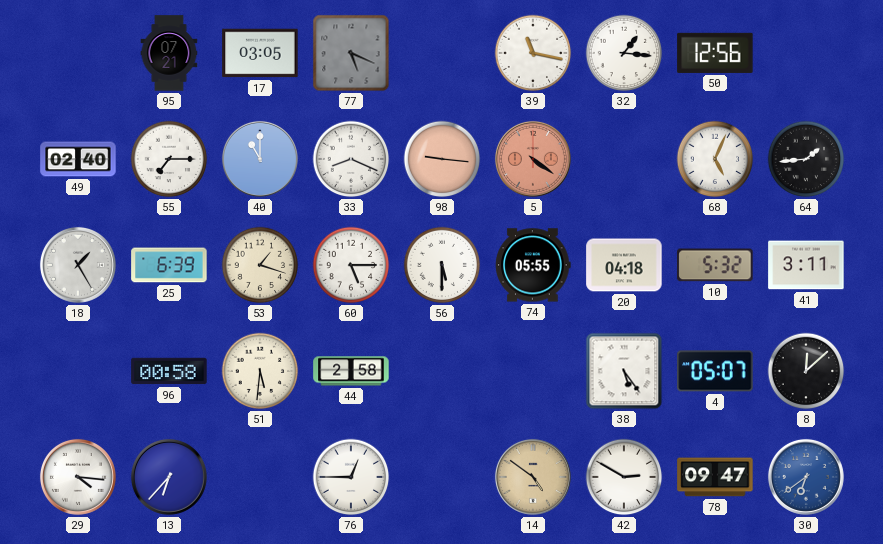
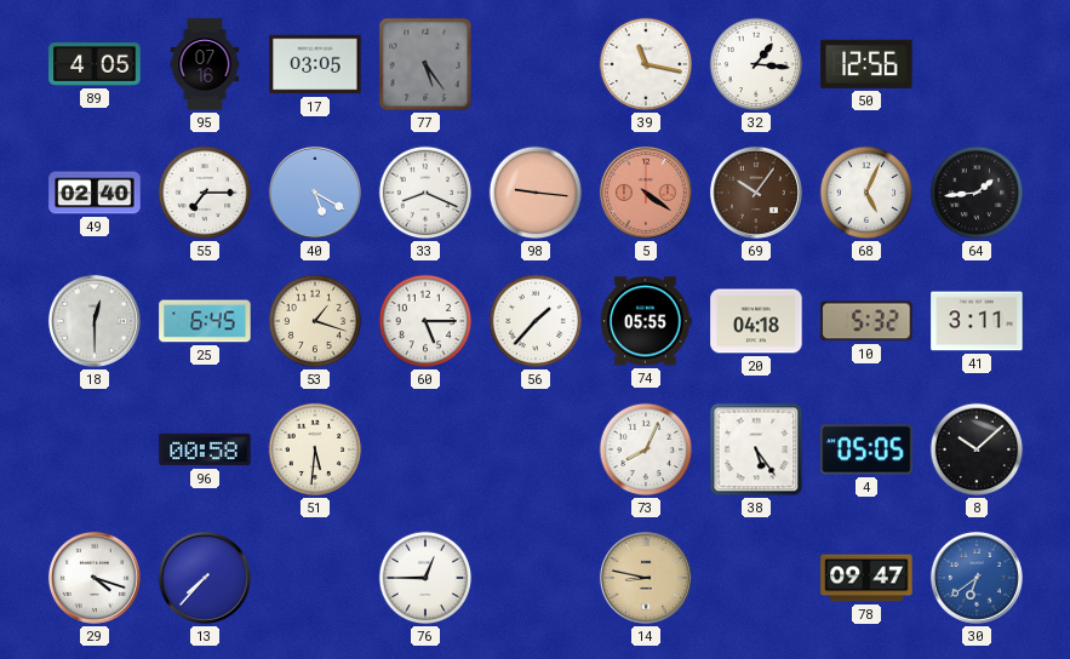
89: none -> 4:05 (95, 64)
95: 07:21 -> 07:16 (205, 64)
77: 5:19 -> 5:24 (425, 64)
40: 11:00 -> 5:20 (315, 193)
69: none -> 10:06 (756, 193)
18: 1:25 -> 12:30 (95, 321)
25: 6:39 -> 6:45 (205, 321)
56: 5:30 -> 1:37 (536, 321)
44: 2:58 -> none (351, 371)
73: none -> 8:04 (646, 449)
4: 05:07 -> 05:05 (866, 449)
8: 12:08 -> 10:08 (977, 449)
29: 4:16 -> 4:18 (95, 578)
13: 6:37 -> 7:37 (205, 578)
14: 4:51 -> 8:47 (646, 578)
42: 2:50 -> none (624, 477)
